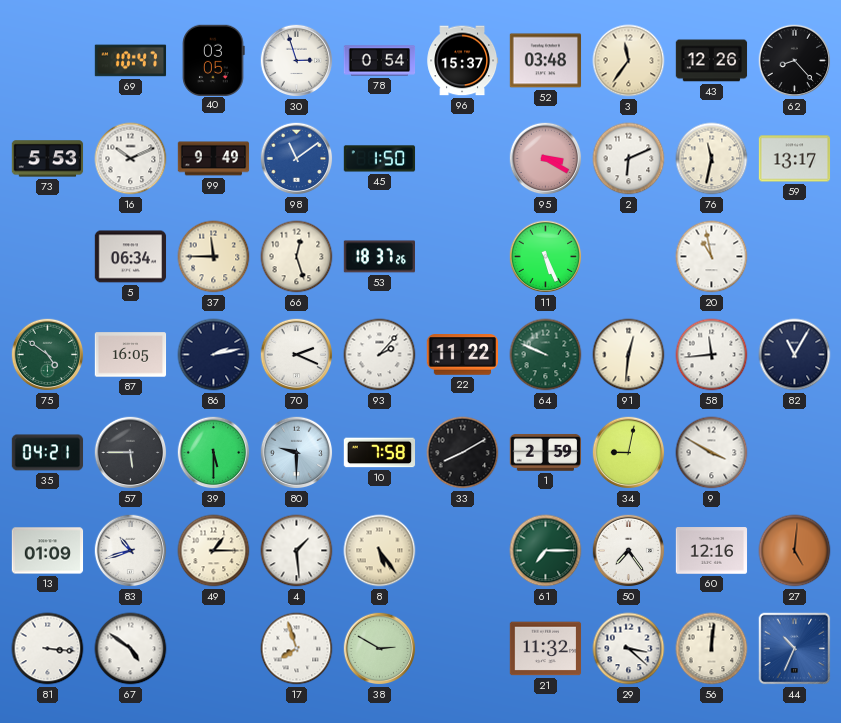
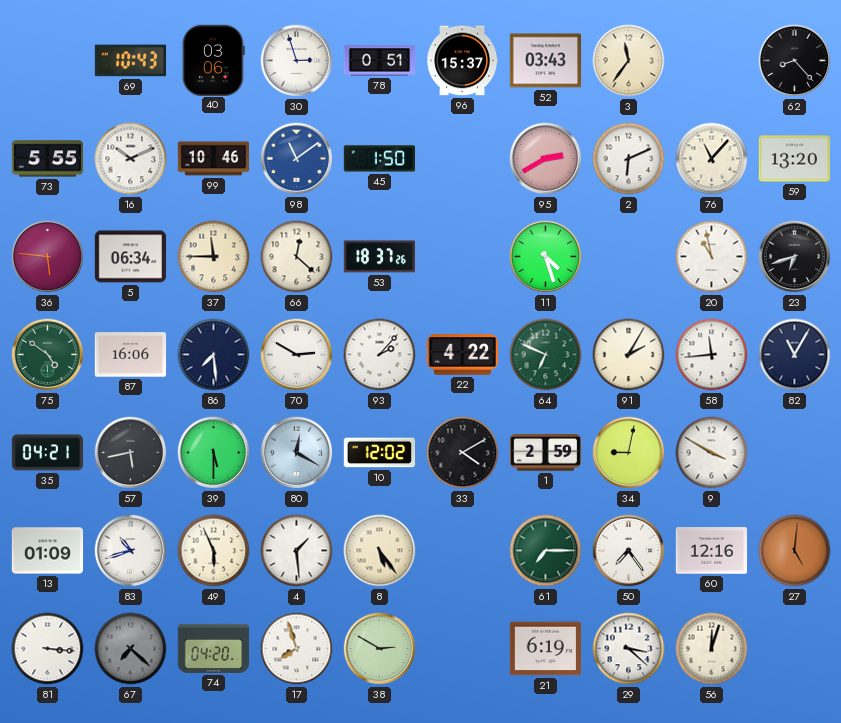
69: 10:47 -> 10:43 (131, 61)
40: 03:05 -> 03:06 (214, 60)
78: 0:54 -> 0:51 (380, 61)
52: 03:48 -> 03:43 (546, 61)
43: 12:26 -> none (712, 61)
73: 5:53 -> 5:55 (48, 159)
99: 9:49 -> 10:46 (214, 159)
95: 3:20 -> 2:40 (546, 159)
76: 11:32 -> 11:07 (712, 159)
59: 13:17 -> 13:20 (795, 159)
36: none -> 5:46 (48, 257)
66: 12:27 -> 12:22 (297, 257)
11: 5:26 -> 4:27 (546, 257)
23: none -> 6:42 (795, 257)
87: 16:05 -> 16:06 (131, 355)
86: 2:13 -> 7:29 (214, 355)
70: 2:19 -> 2:50 (297, 355)
22: 11:22 -> 4:22 (463, 355)
64: 9:49 -> 6:49 (546, 355)
91: 12:31 -> 2:05 (629, 355)
57: 5:45 -> 5:43 (131, 453)
80: 9:30 -> 12:20 (297, 453)
10: 7:58 -> 12:02 (380, 453)
33: 8:10 -> 4:10 (463, 453)
49: 1:15 -> 5:56 (214, 551)
67: 4:51 -> 7:22 (131, 649)
67 dial: white -> grey (131, 649)
74: none -> 04:20 (214, 648)
21: 11:32 -> 6:19 (546, 649)
56: 12:01 -> 12:03 (712, 649)
44: 10:34 -> none (795, 649)
